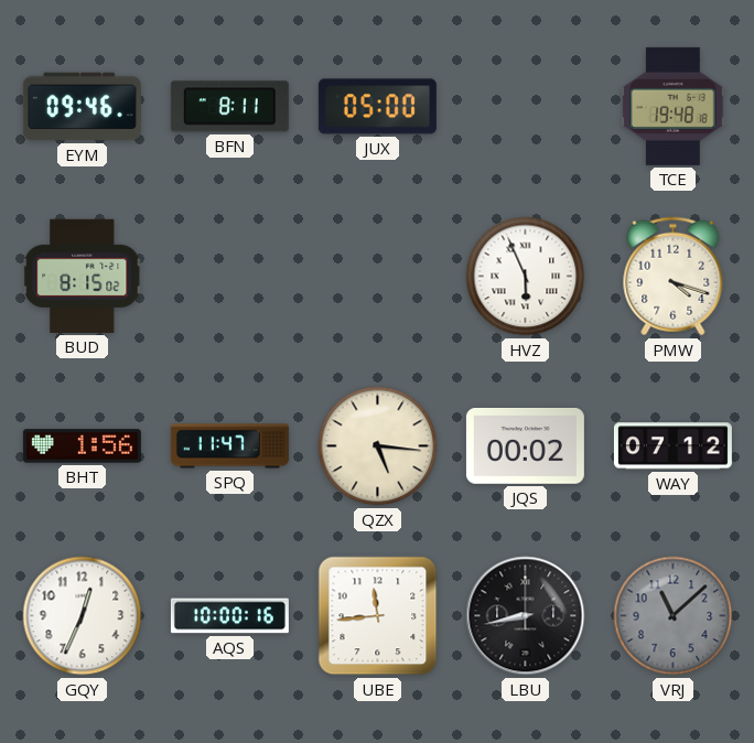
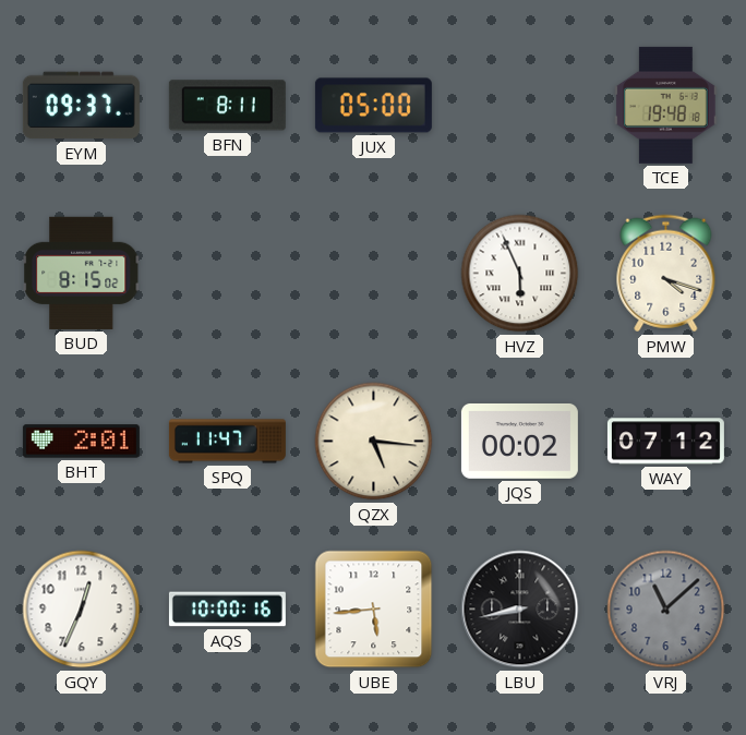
EYM: 09:46 -> 09:37 (81, 106)
BHT: 1:56 -> 2:01 (81, 442)
UBE: 11:44 -> 5:44 (374, 610)
